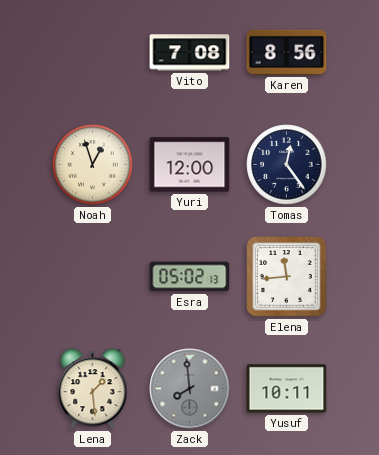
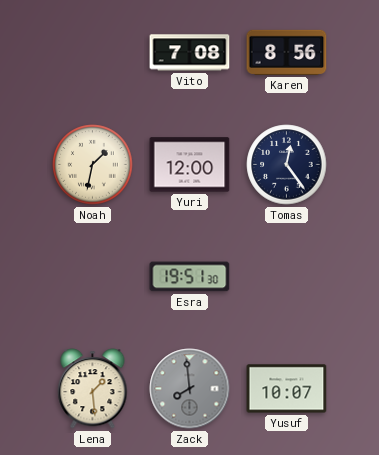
Noah: 12:57 -> 1:32 (93, 165)
Esra: 05:02 -> 19:51 (190, 277)
Elena: 11:44 -> none (287, 277)
Yusuf: 10:11 -> 10:07 (287, 389)
